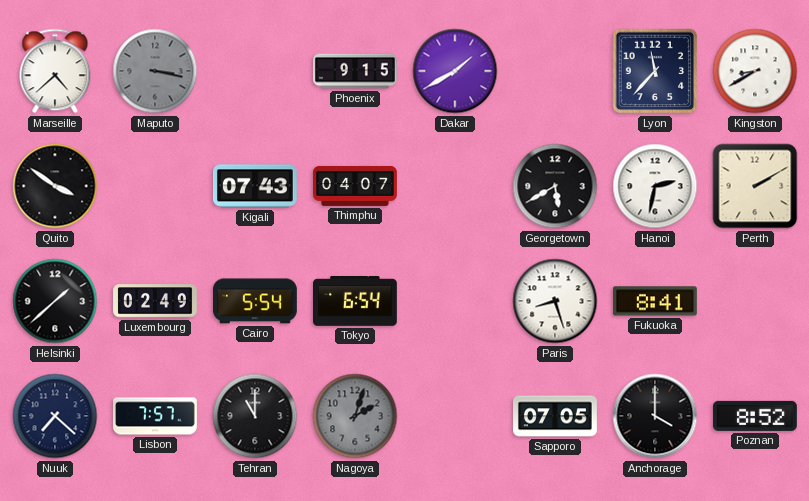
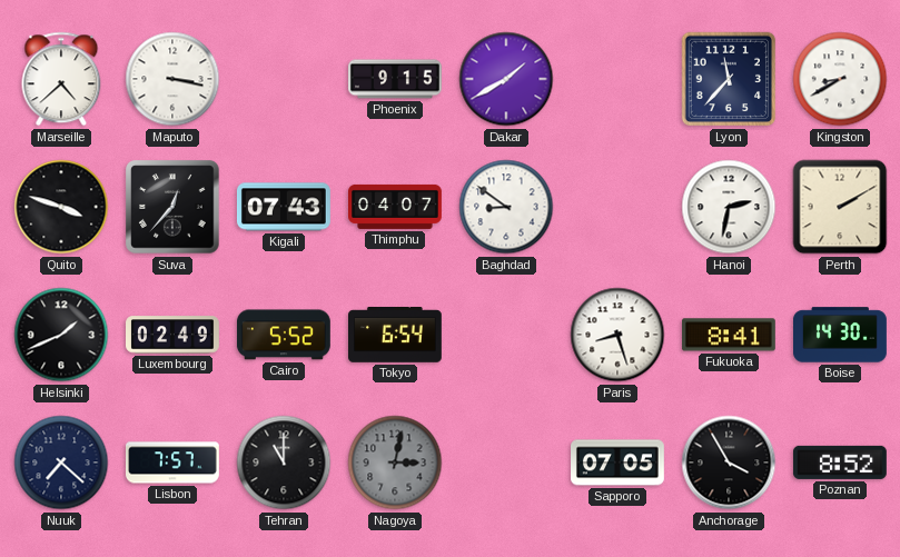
Maputo dial: grey -> white (172, 79)
Quito: 3:51 -> 3:48 (61, 207)
Suva: none -> 12:37 (172, 207)
Baghdad: none -> 8:51 (506, 207)
Georgetown: 5:40 -> none (555, 186)
Helsinki: 1:38 -> 1:41 (61, 335)
Cairo: 5:54 -> 5:52 (284, 335)
Boise: none -> 14:30 (841, 335)
Nagoya: 2:03 -> 3:02 (395, 462)
Anchorage: 4:00 -> 3:55 (729, 462)
